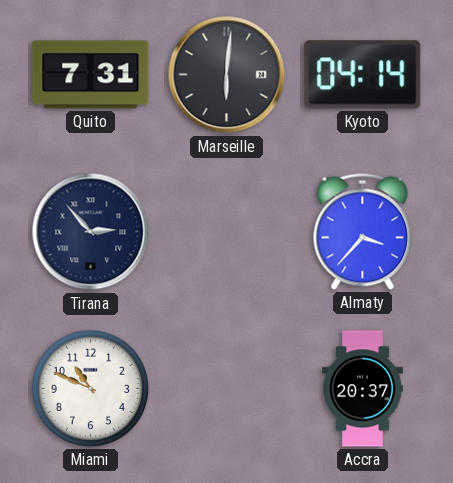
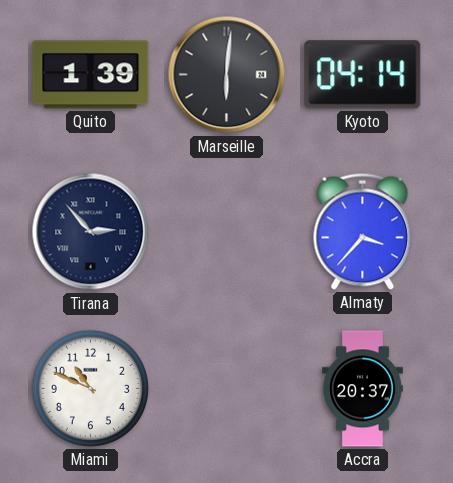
Quito: 7:31 -> 1:39 (91, 75)
